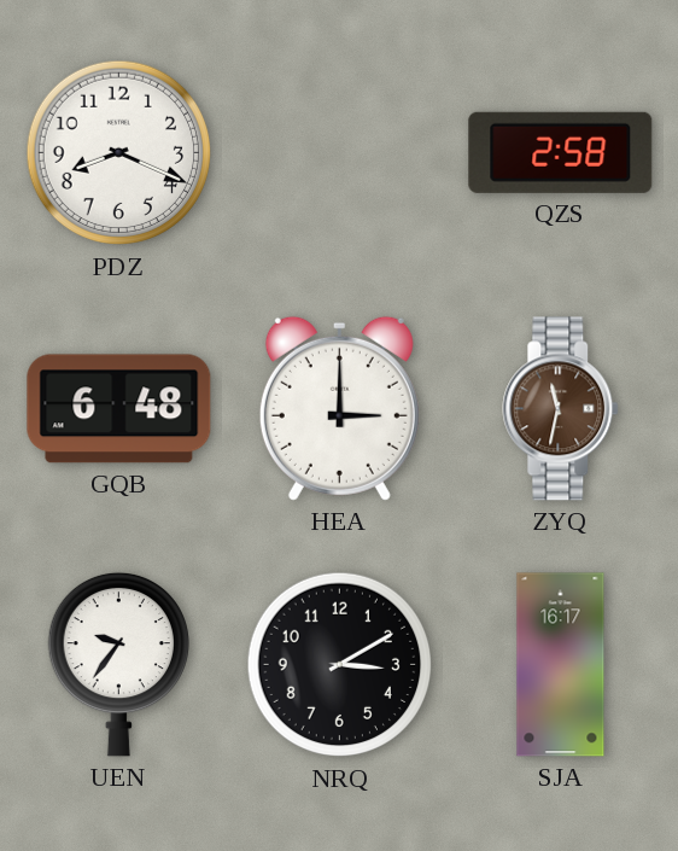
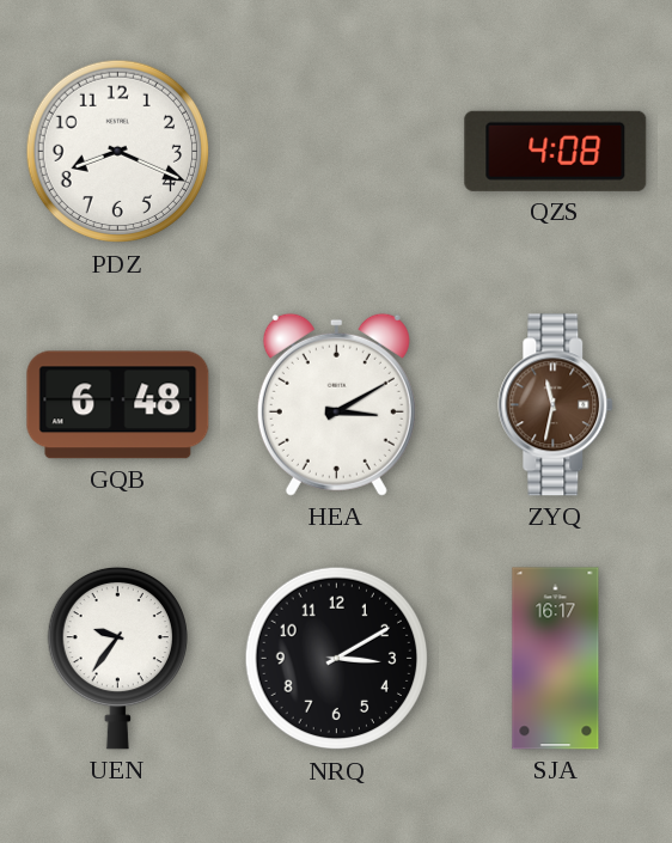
QZS: 2:58 -> 4:08 (556, 151)
HEA: 3:00 -> 3:10 (336, 404)
